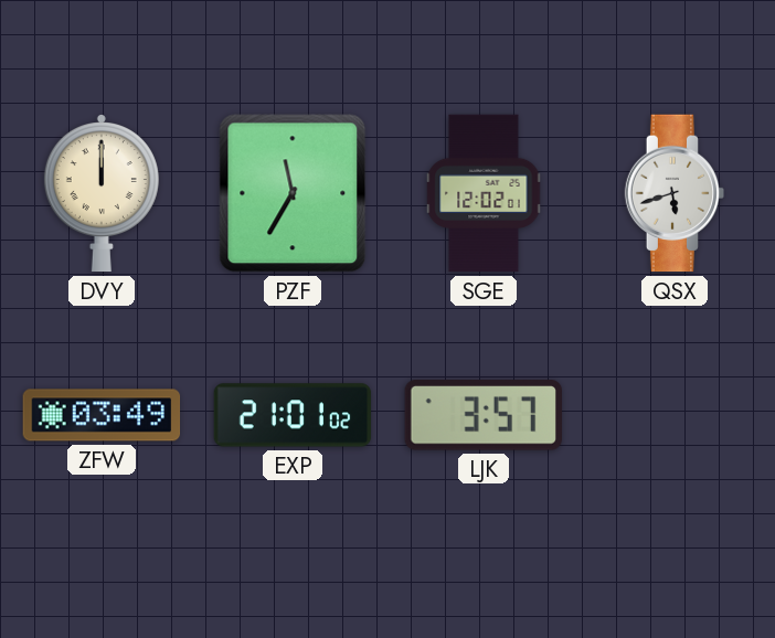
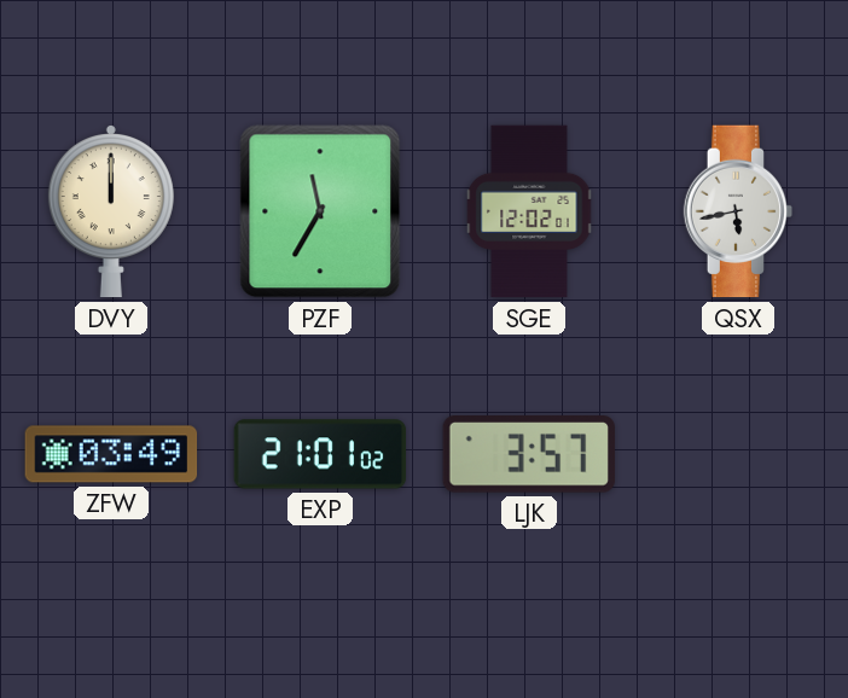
QSX: 5:42 -> 5:43 (738, 211)
